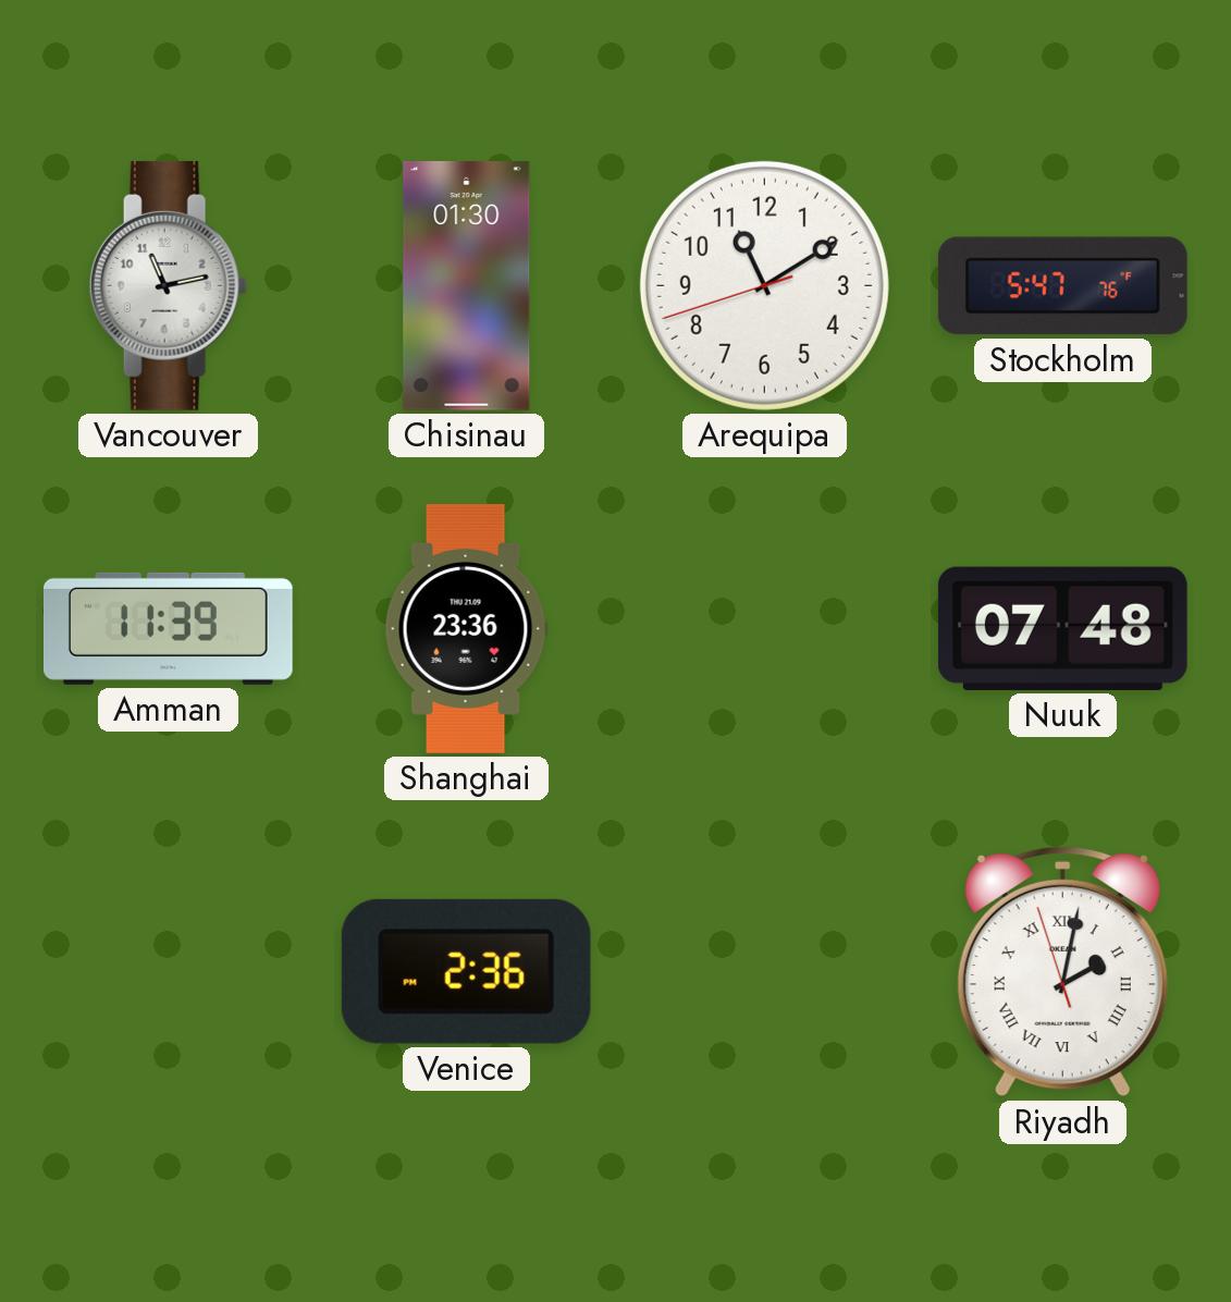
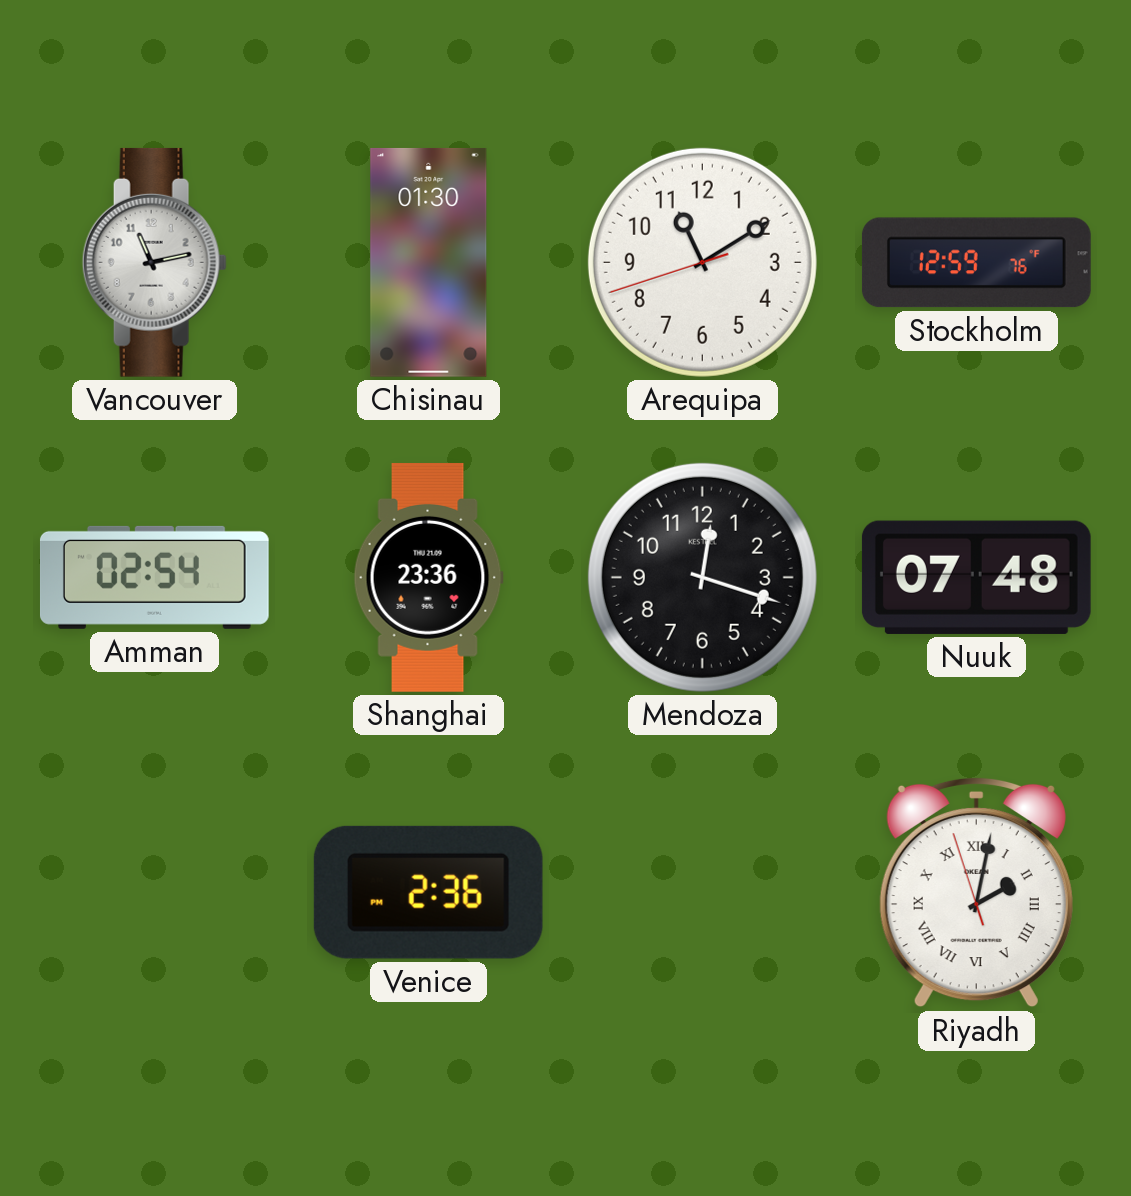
Stockholm: 5:47 -> 12:59 (976, 263)
Amman: 11:39 -> 02:54 (154, 577)
Mendoza: none -> 12:18 (702, 577)
